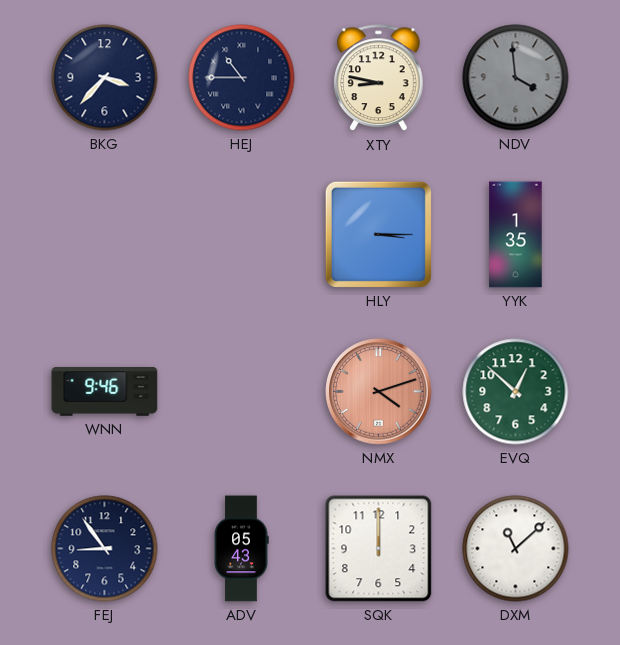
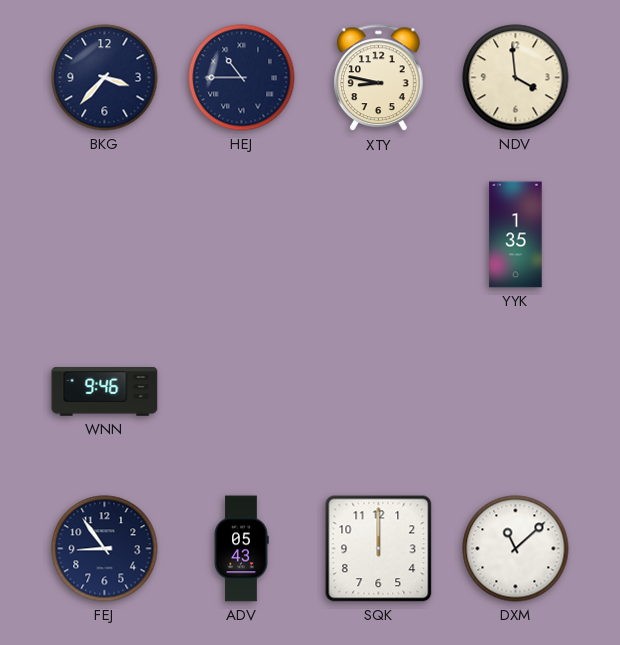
NDV dial: grey -> cream (516, 78)
HLY: 3:15 -> none (378, 234)
NMX: 4:12 -> none (379, 392)
EVQ: 12:52 -> none (516, 392)
